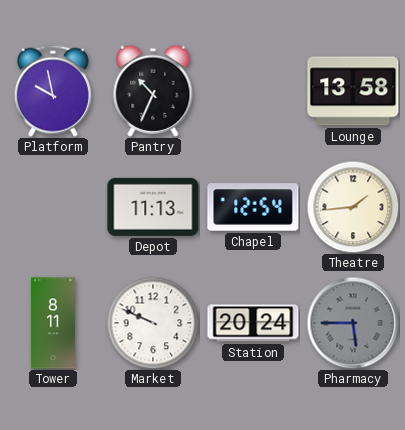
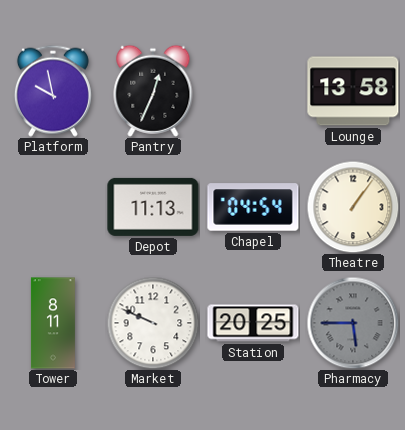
Pantry: 10:34 -> 12:34 (153, 91)
Chapel: 12:54 -> 04:54 (253, 207)
Theatre: 1:44 -> 1:06 (353, 207)
Station: 20:24 -> 20:25 (253, 323)
